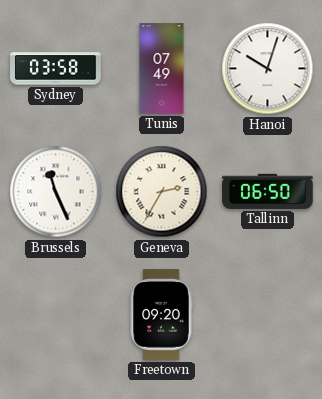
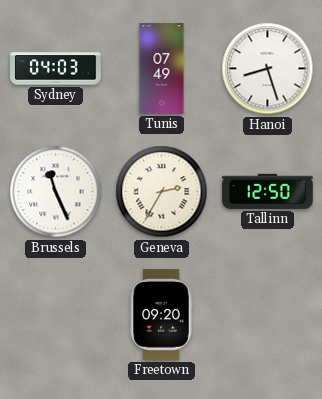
Sydney: 03:58 -> 04:03 (56, 69)
Hanoi: 10:03 -> 8:27 (268, 69)
Tallinn: 06:50 -> 12:50 (268, 191)
